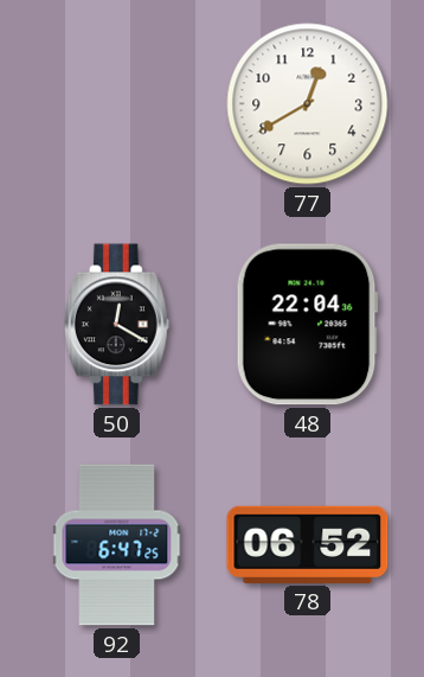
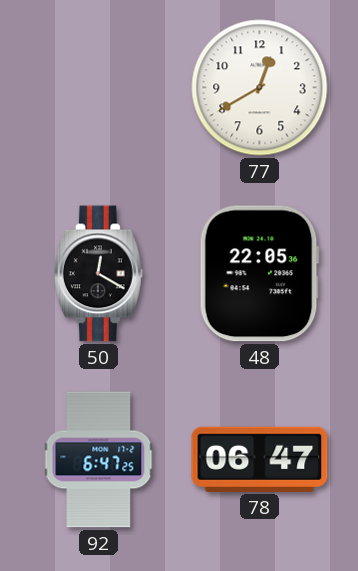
48: 22:04 -> 22:05 (259, 274)
78: 06:52 -> 06:47 (260, 459)
